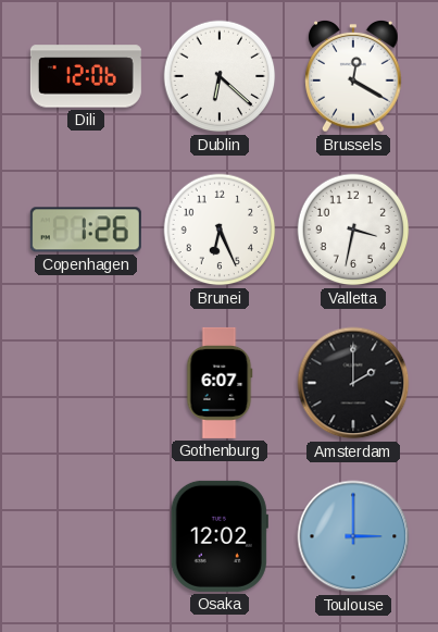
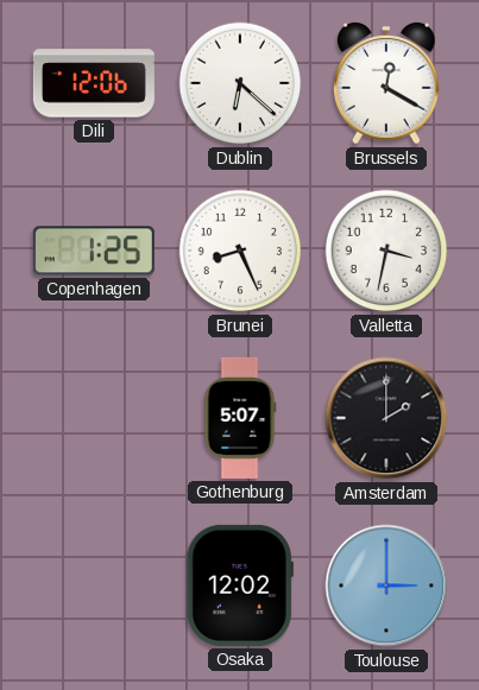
Copenhagen: 1:26 -> 1:25 (94, 251)
Brunei: 6:26 -> 8:26 (240, 251)
Gothenburg: 6:07 -> 5:07 (240, 418)
